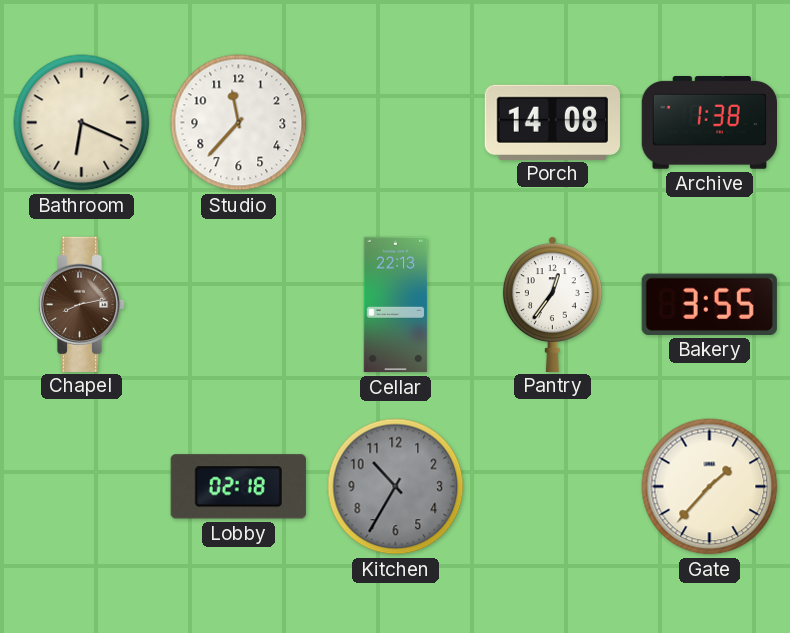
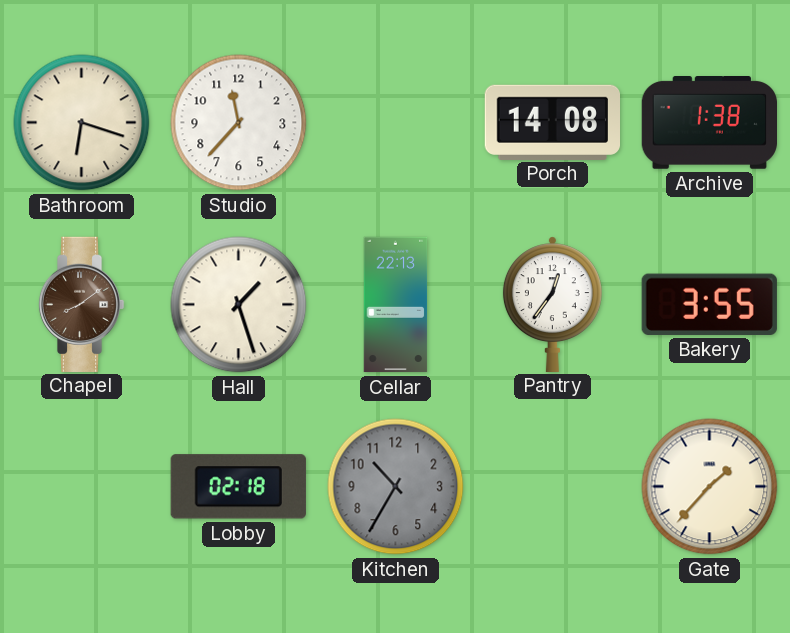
Bathroom: 6:19 -> 6:18 (82, 123)
Chapel: 8:13 -> 8:09 (81, 304)
Hall: none -> 1:27 (239, 305)
